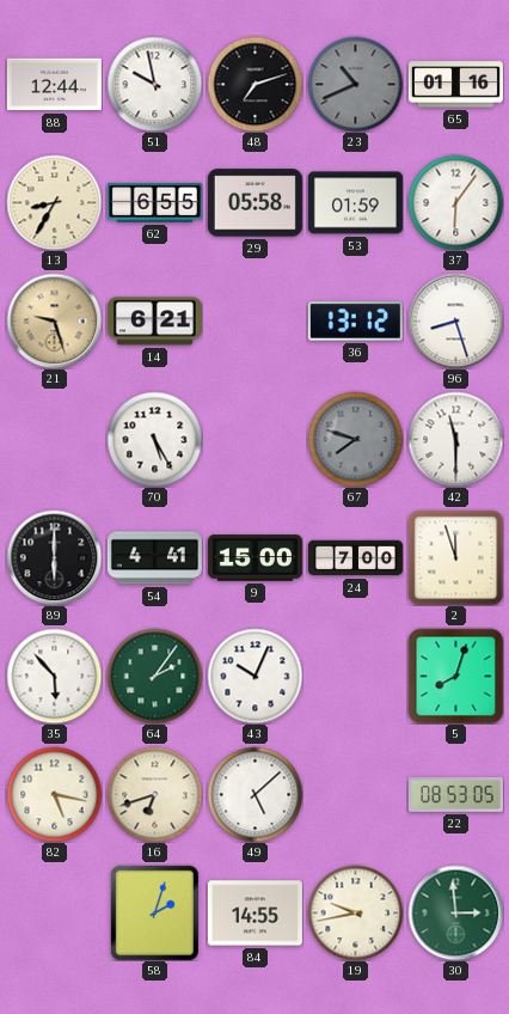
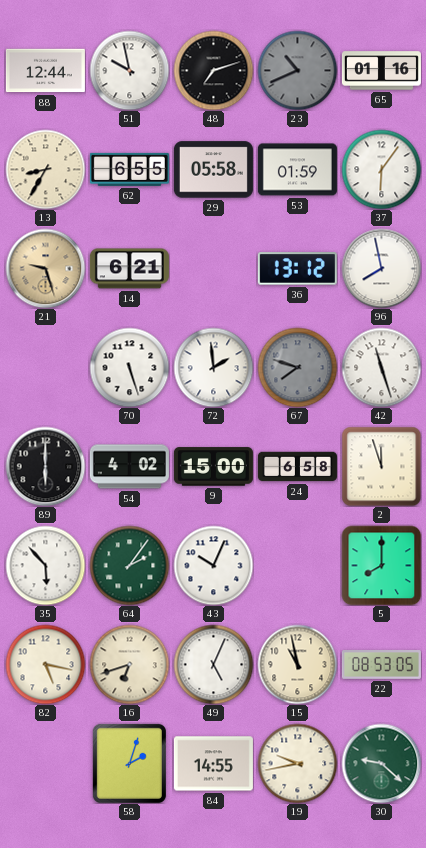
96: 8:27 -> 7:58 (381, 268)
70: 5:25 -> 5:27 (129, 367)
72: none -> 1:59 (213, 367)
42: 11:30 -> 11:27 (381, 367)
54: 4:41 -> 4:02 (129, 467)
24: 7:00 -> 6:58 (297, 467)
5: 8:03 -> 8:00 (381, 565)
49: 5:08 -> 5:04 (213, 664)
15: none -> 10:58 (297, 664)
30: 2:59 -> 9:22 (381, 763)
